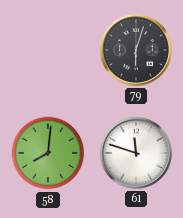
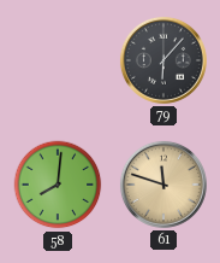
79: 6:03 -> 6:07 (163, 60)
61 dial: white -> champagne (163, 185)
